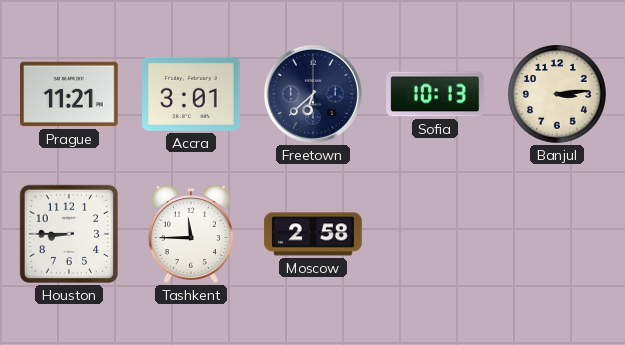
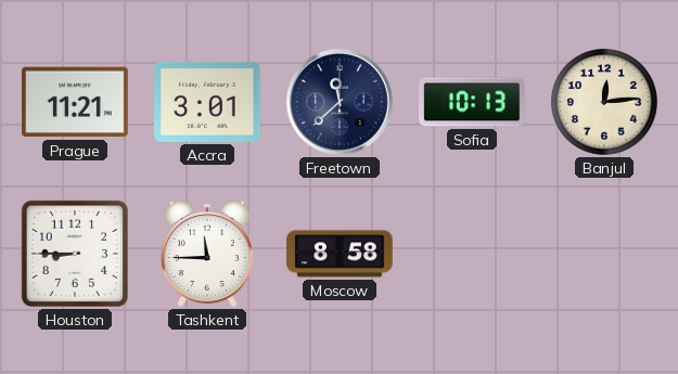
Freetown: 6:38 -> 11:38 (340, 102)
Banjul: 3:14 -> 12:14 (605, 103)
Moscow: 2:58 -> 8:58 (340, 254)
